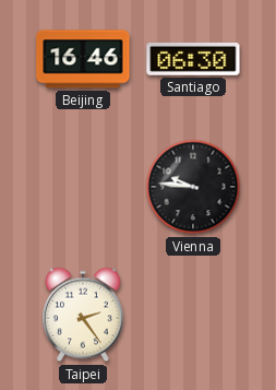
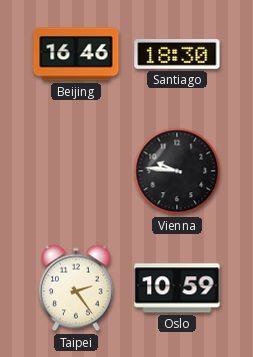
Santiago: 06:30 -> 18:30 (177, 55)
Oslo: none -> 10:59 (177, 288)
